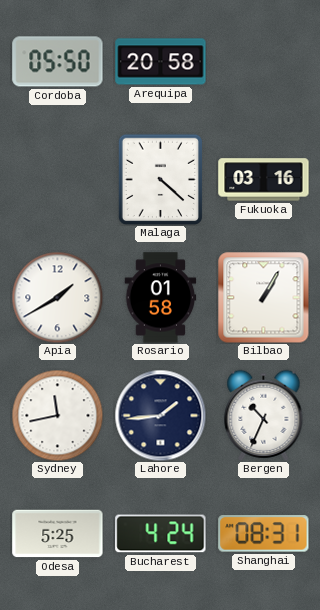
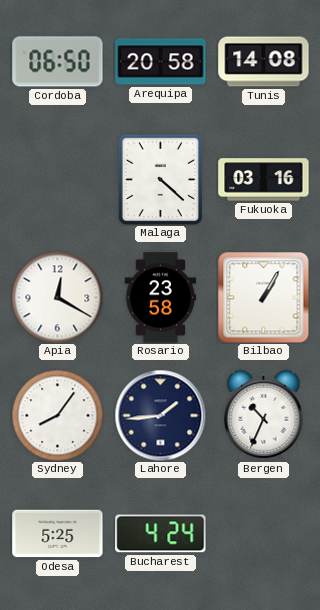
Cordoba: 05:50 -> 06:50 (58, 62)
Tunis: none -> 14:08 (264, 62)
Apia: 1:40 -> 12:20 (57, 297)
Rosario: 01:58 -> 23:58 (161, 298)
Sydney: 11:43 -> 8:06 (57, 415)
Shanghai: 08:31 -> none (264, 534)
